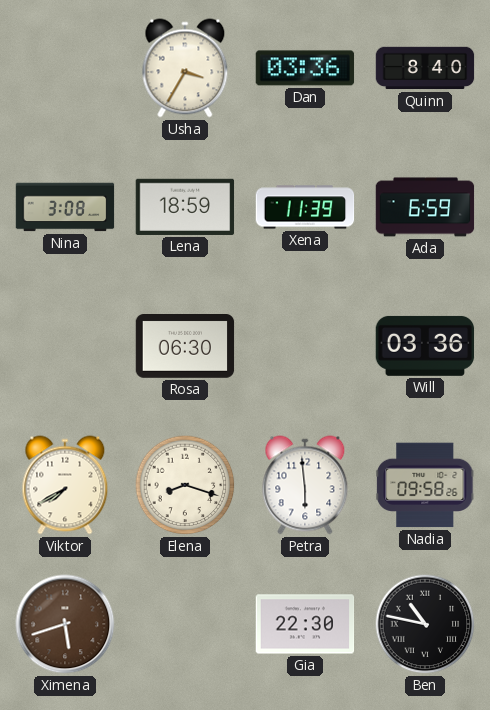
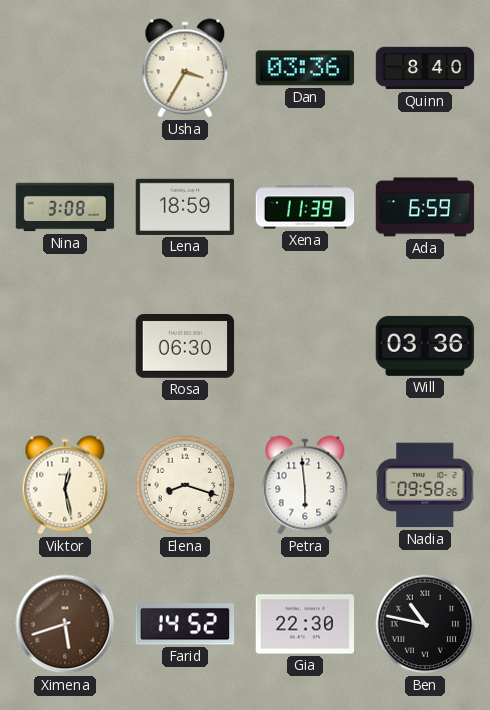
Viktor: 7:40 -> 12:28 (65, 485)
Farid: none -> 14:52 (185, 624)
